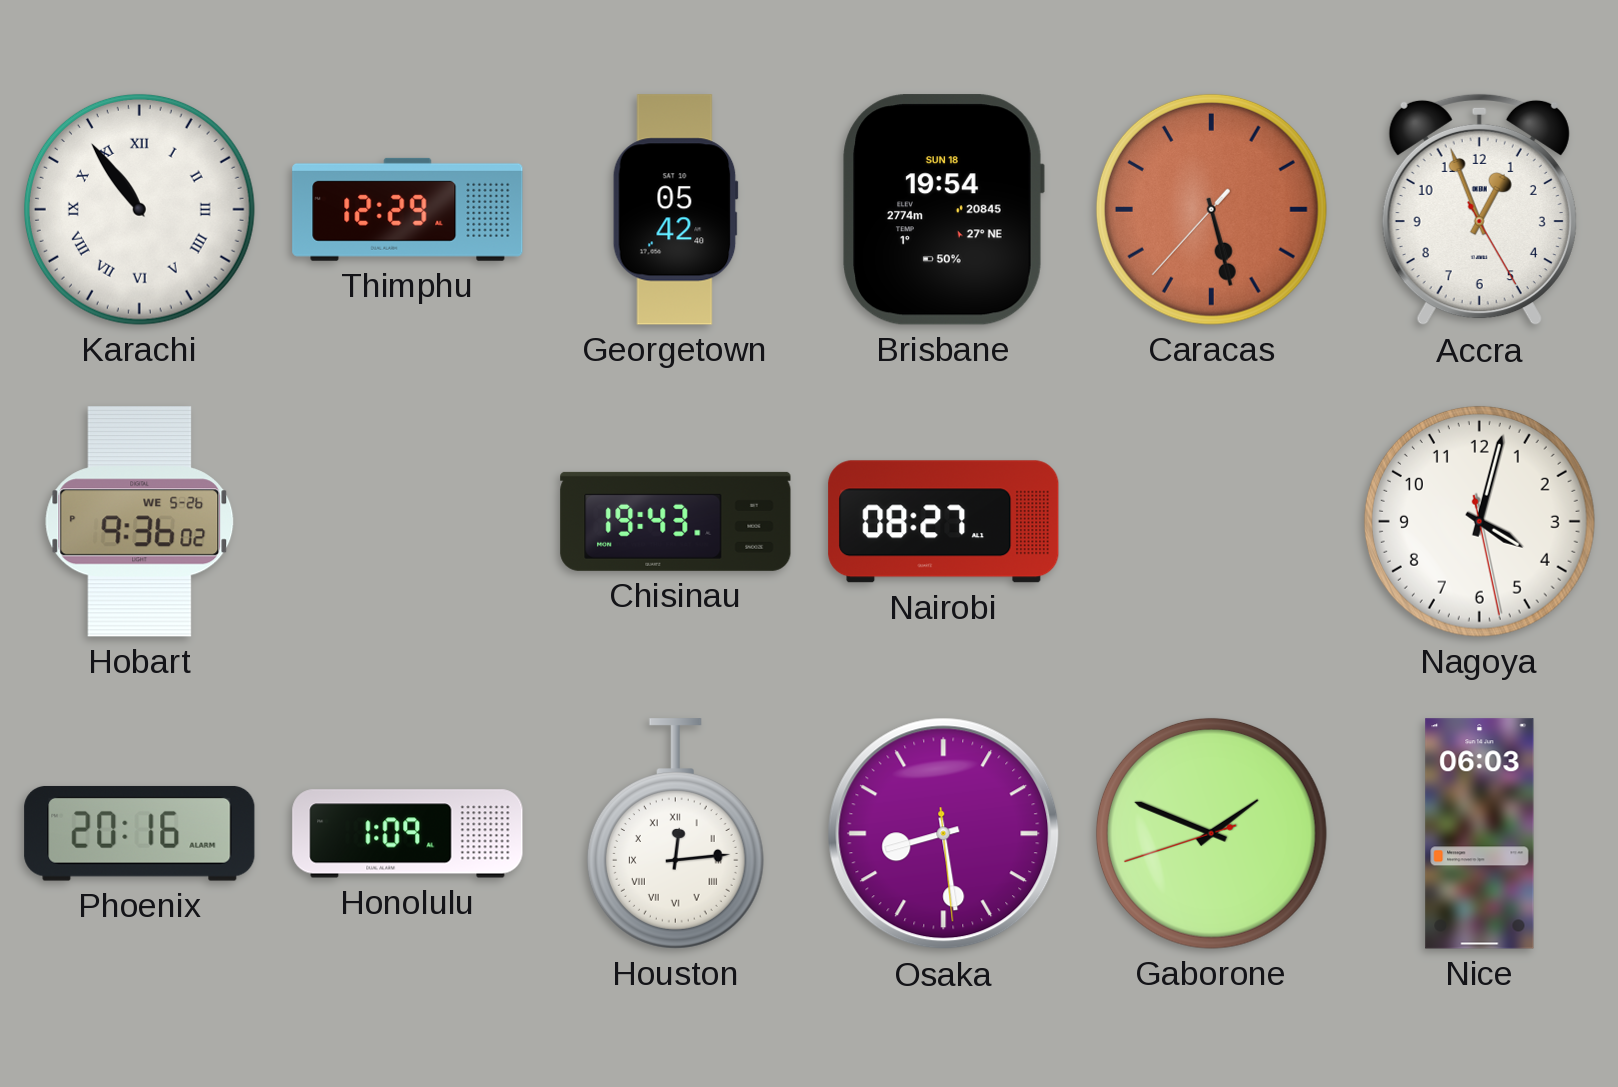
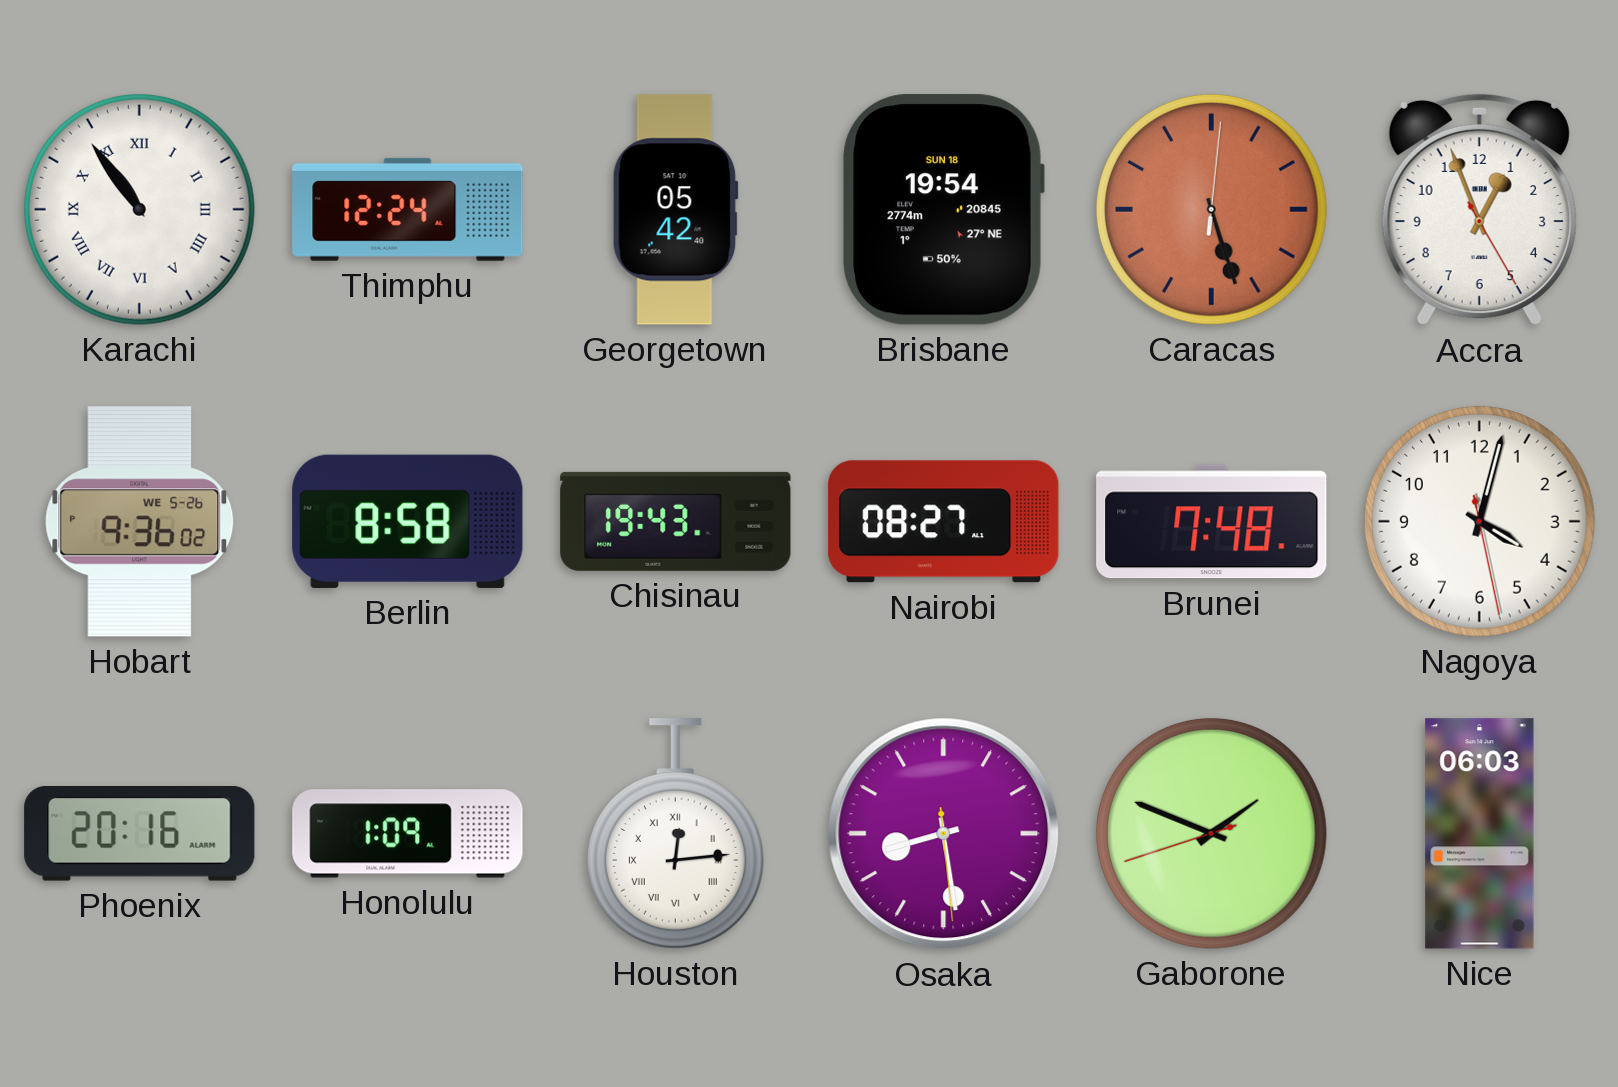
Thimphu: 12:29 -> 12:24 (408, 209)
Caracas: 5:27:37 -> 5:27:01 (1211, 209)
Berlin: none -> 8:58 (408, 521)
Brunei: none -> 7:48 (1212, 522)
